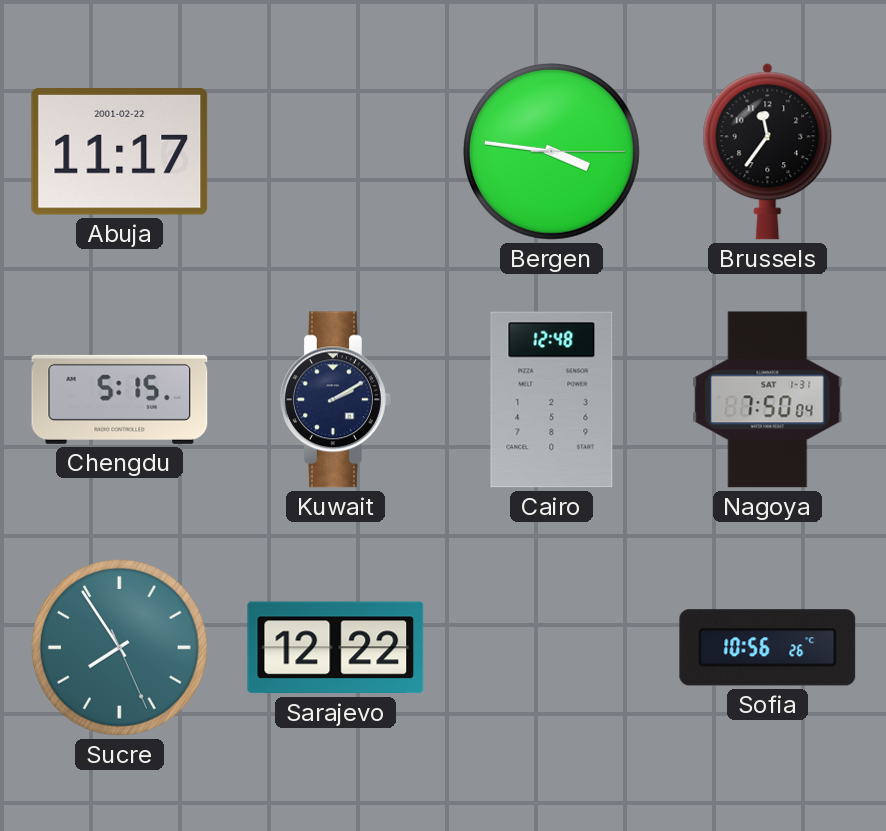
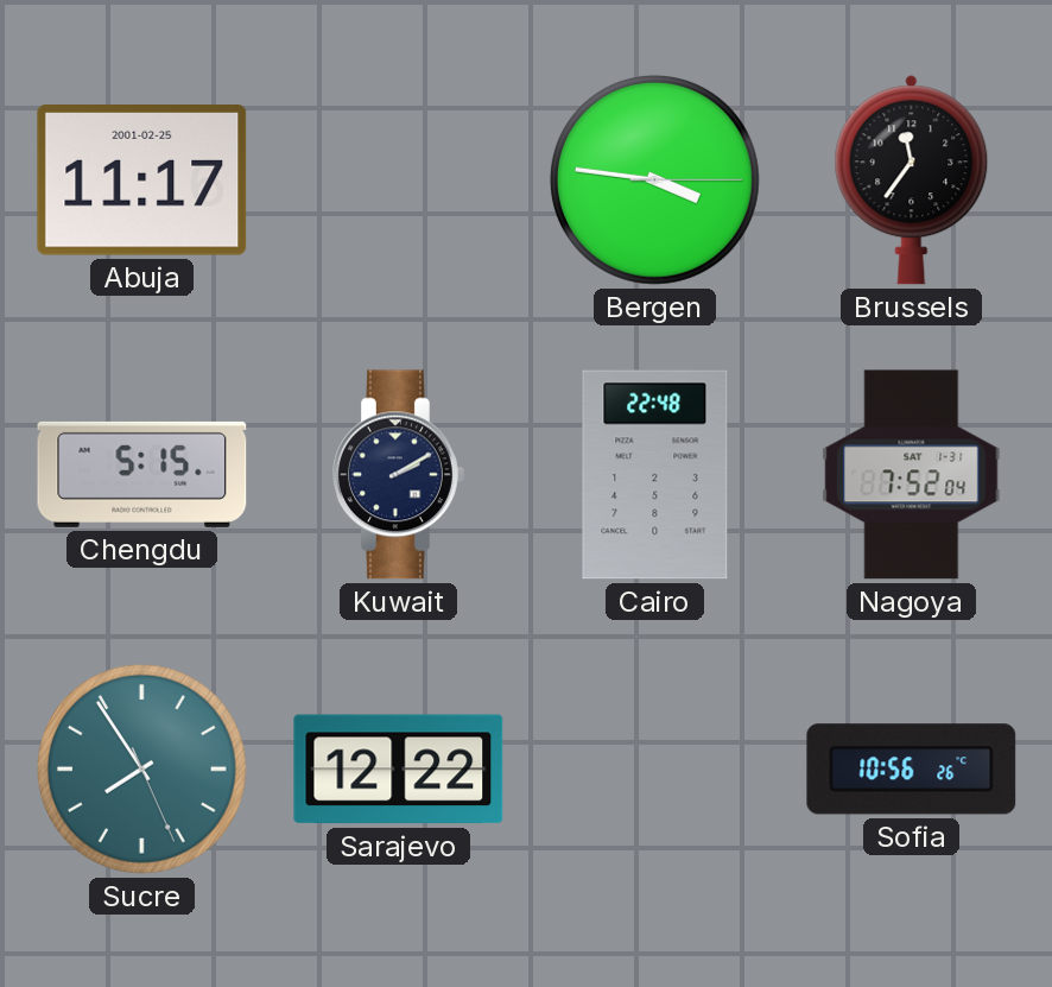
Abuja date: 2001-02-22 -> 2001-02-25 (142, 181)
Cairo: 12:48 -> 22:48 (655, 475)
Nagoya: 7:50 -> 7:52 (912, 475)
